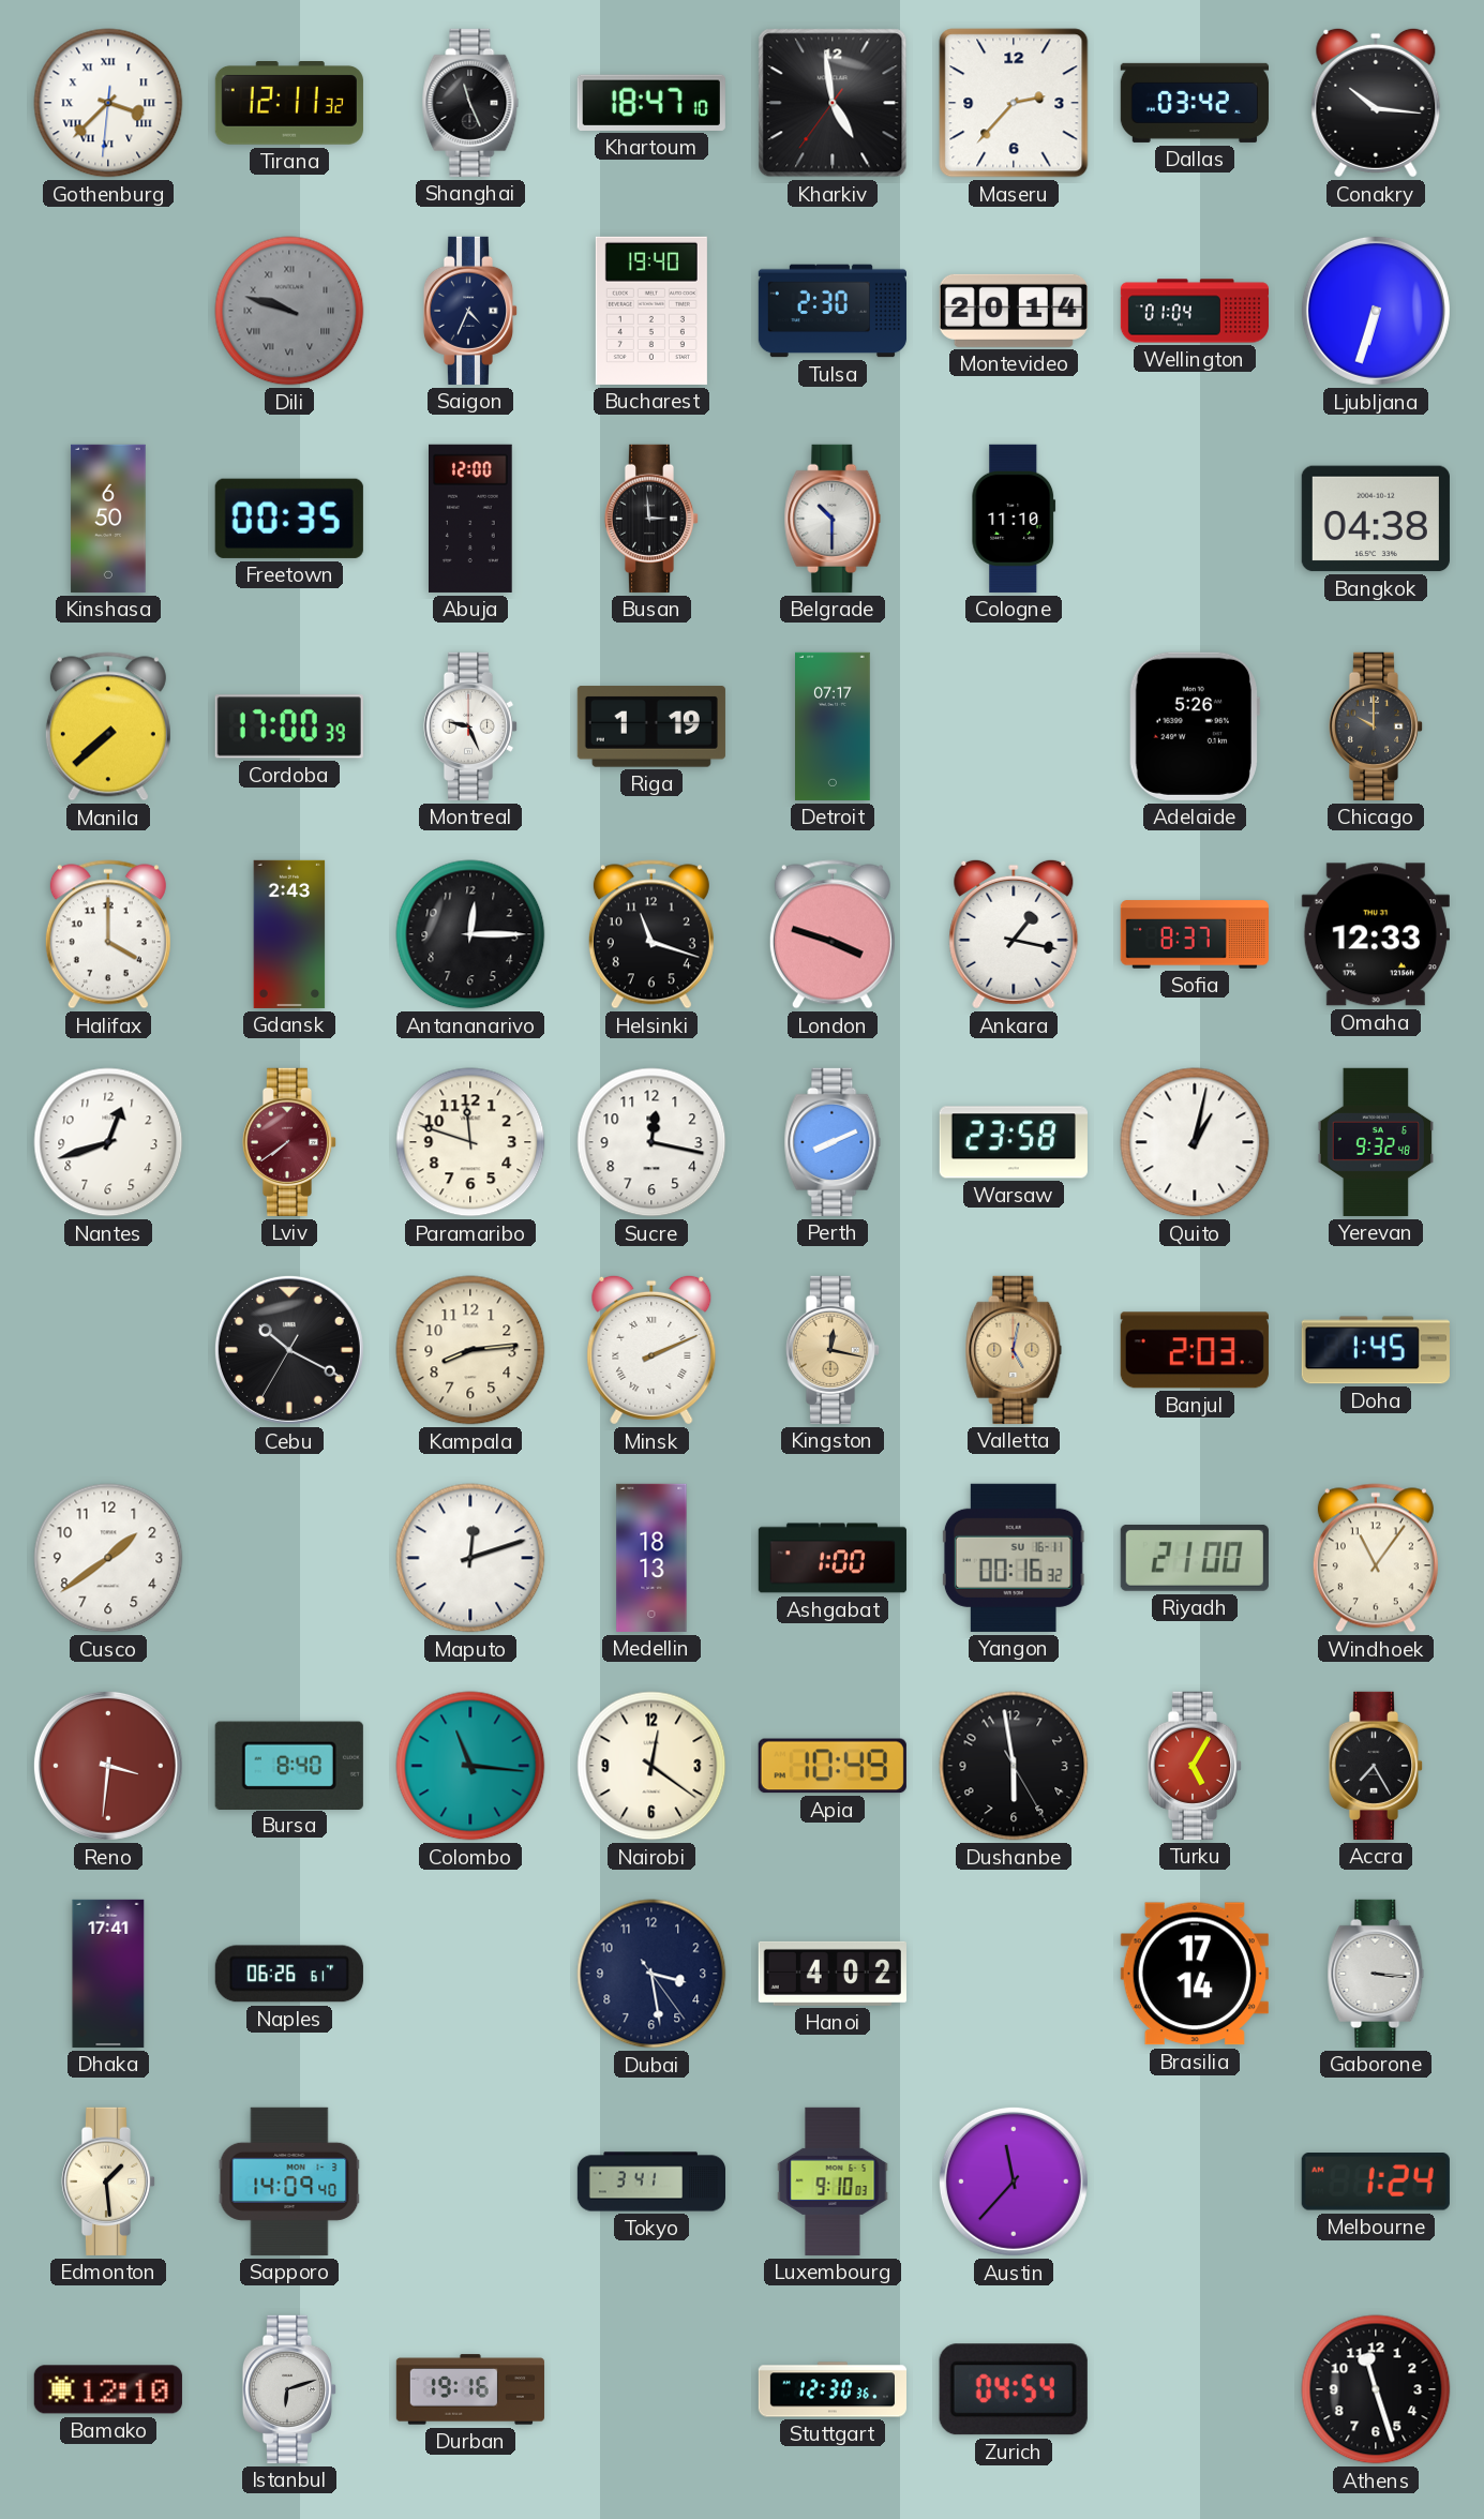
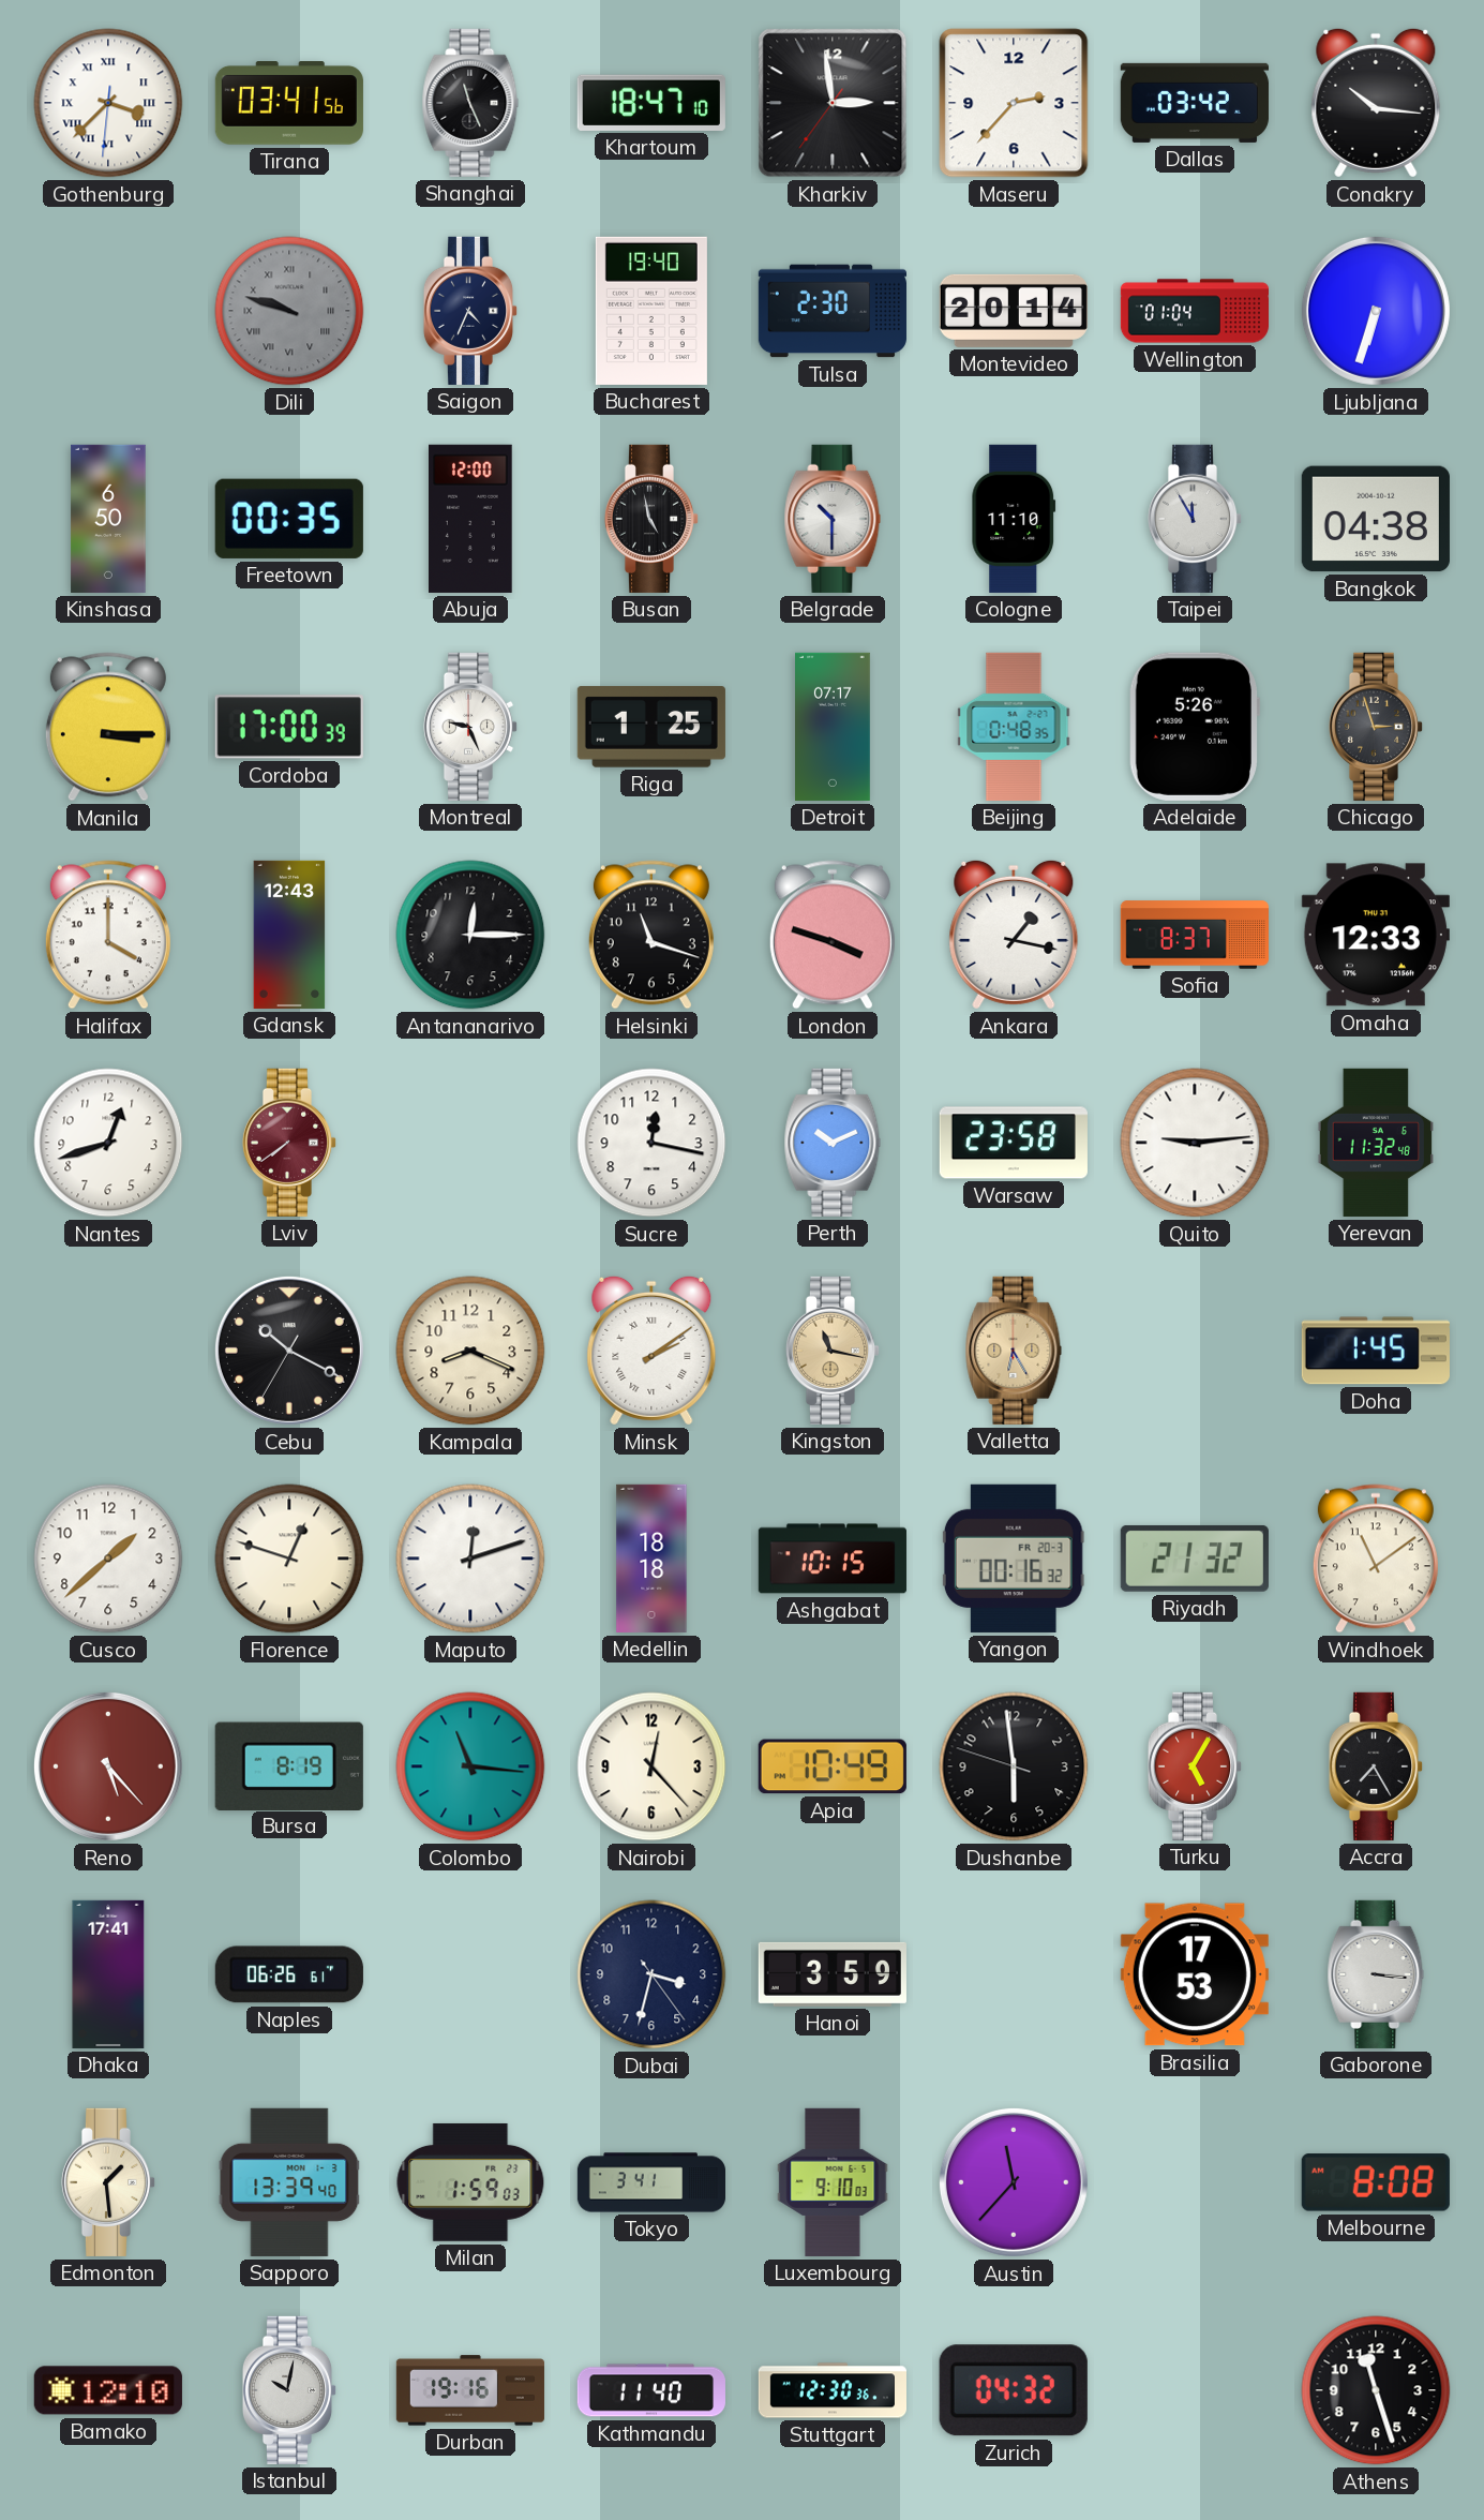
Tirana: 12:11 -> 03:41 (289, 104)
Kharkiv: 4:58 -> 2:58 (833, 103)
Busan: 2:59 -> 4:58 (651, 519)
Taipei: none -> 11:55 (1195, 519)
Manila: 7:38 -> 3:15 (108, 727)
Riga: 1:19 -> 1:25 (651, 727)
Beijing: none -> 0:48 (1014, 727)
Chicago: 10:00 -> 2:57 (1376, 727)
Gdansk: 2:43 -> 12:43 (289, 935)
Paramaribo: 11:48 -> none (470, 1142)
Perth: 8:11 -> 10:11 (833, 1143)
Quito: 1:02 -> 9:14 (1195, 1143)
Yerevan: 9:32 -> 11:32 (1375, 1143)
Kampala: 8:14 -> 8:19 (470, 1351)
Minsk: 2:11 -> 2:09 (651, 1351)
Kingston: 12:17 -> 11:17 (833, 1351)
Valletta: 5:02 -> 6:25 (1014, 1351)
Banjul: 2:03 -> none (1195, 1350)
Cusco: 1:39 -> 1:38 (108, 1559)
Florence: none -> 12:48 (289, 1559)
Medellin: 18:13 -> 18:18 (651, 1559)
Ashgabat: 1:00 -> 10:15 (833, 1559)
Yangon date: SU 16-11 -> FR 20-3 (1014, 1559)
Riyadh: 21:00 -> 21:32 (1195, 1559)
Windhoek: 11:06 -> 11:09 (1376, 1559)
Reno: 3:31 -> 5:23 (108, 1766)
Bursa: 8:40 -> 8:19 (289, 1765)
Nairobi: 12:21 -> 12:23 (651, 1766)
Dushanbe: 5:58:25 -> 5:58:48 (1014, 1766)
Dubai: 3:28 -> 3:32 (651, 1974)
Hanoi: 4:02 -> 3:59 (833, 1974)
Brasilia: 17:14 -> 17:53 (1195, 1974)
Sapporo: 14:09 -> 13:39 (289, 2182)
Milan: none -> 1:59 (470, 2182)
Melbourne: 1:24 -> 8:08 (1376, 2182)
Istanbul: 6:12 -> 10:02 (289, 2390)
Kathmandu: none -> 11:40 (651, 2390)
Zurich: 04:54 -> 04:32 (1014, 2390)
